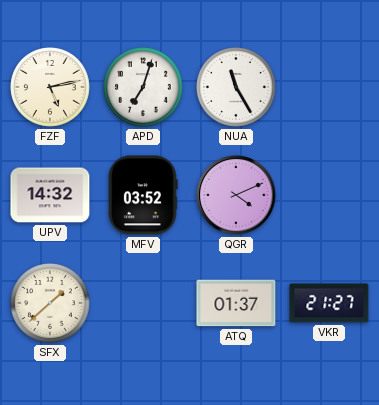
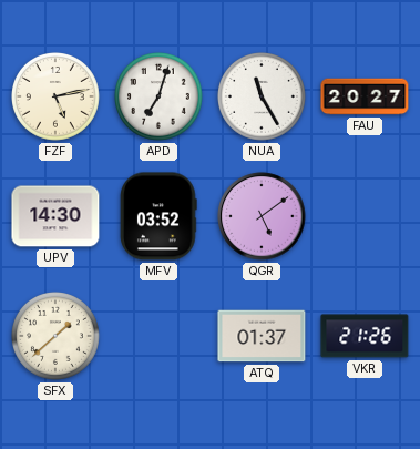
FAU: none -> 20:27 (365, 96)
UPV: 14:32 -> 14:30 (55, 216)
QGR: 4:11 -> 5:09 (262, 216)
VKR: 21:27 -> 21:26 (365, 336)
